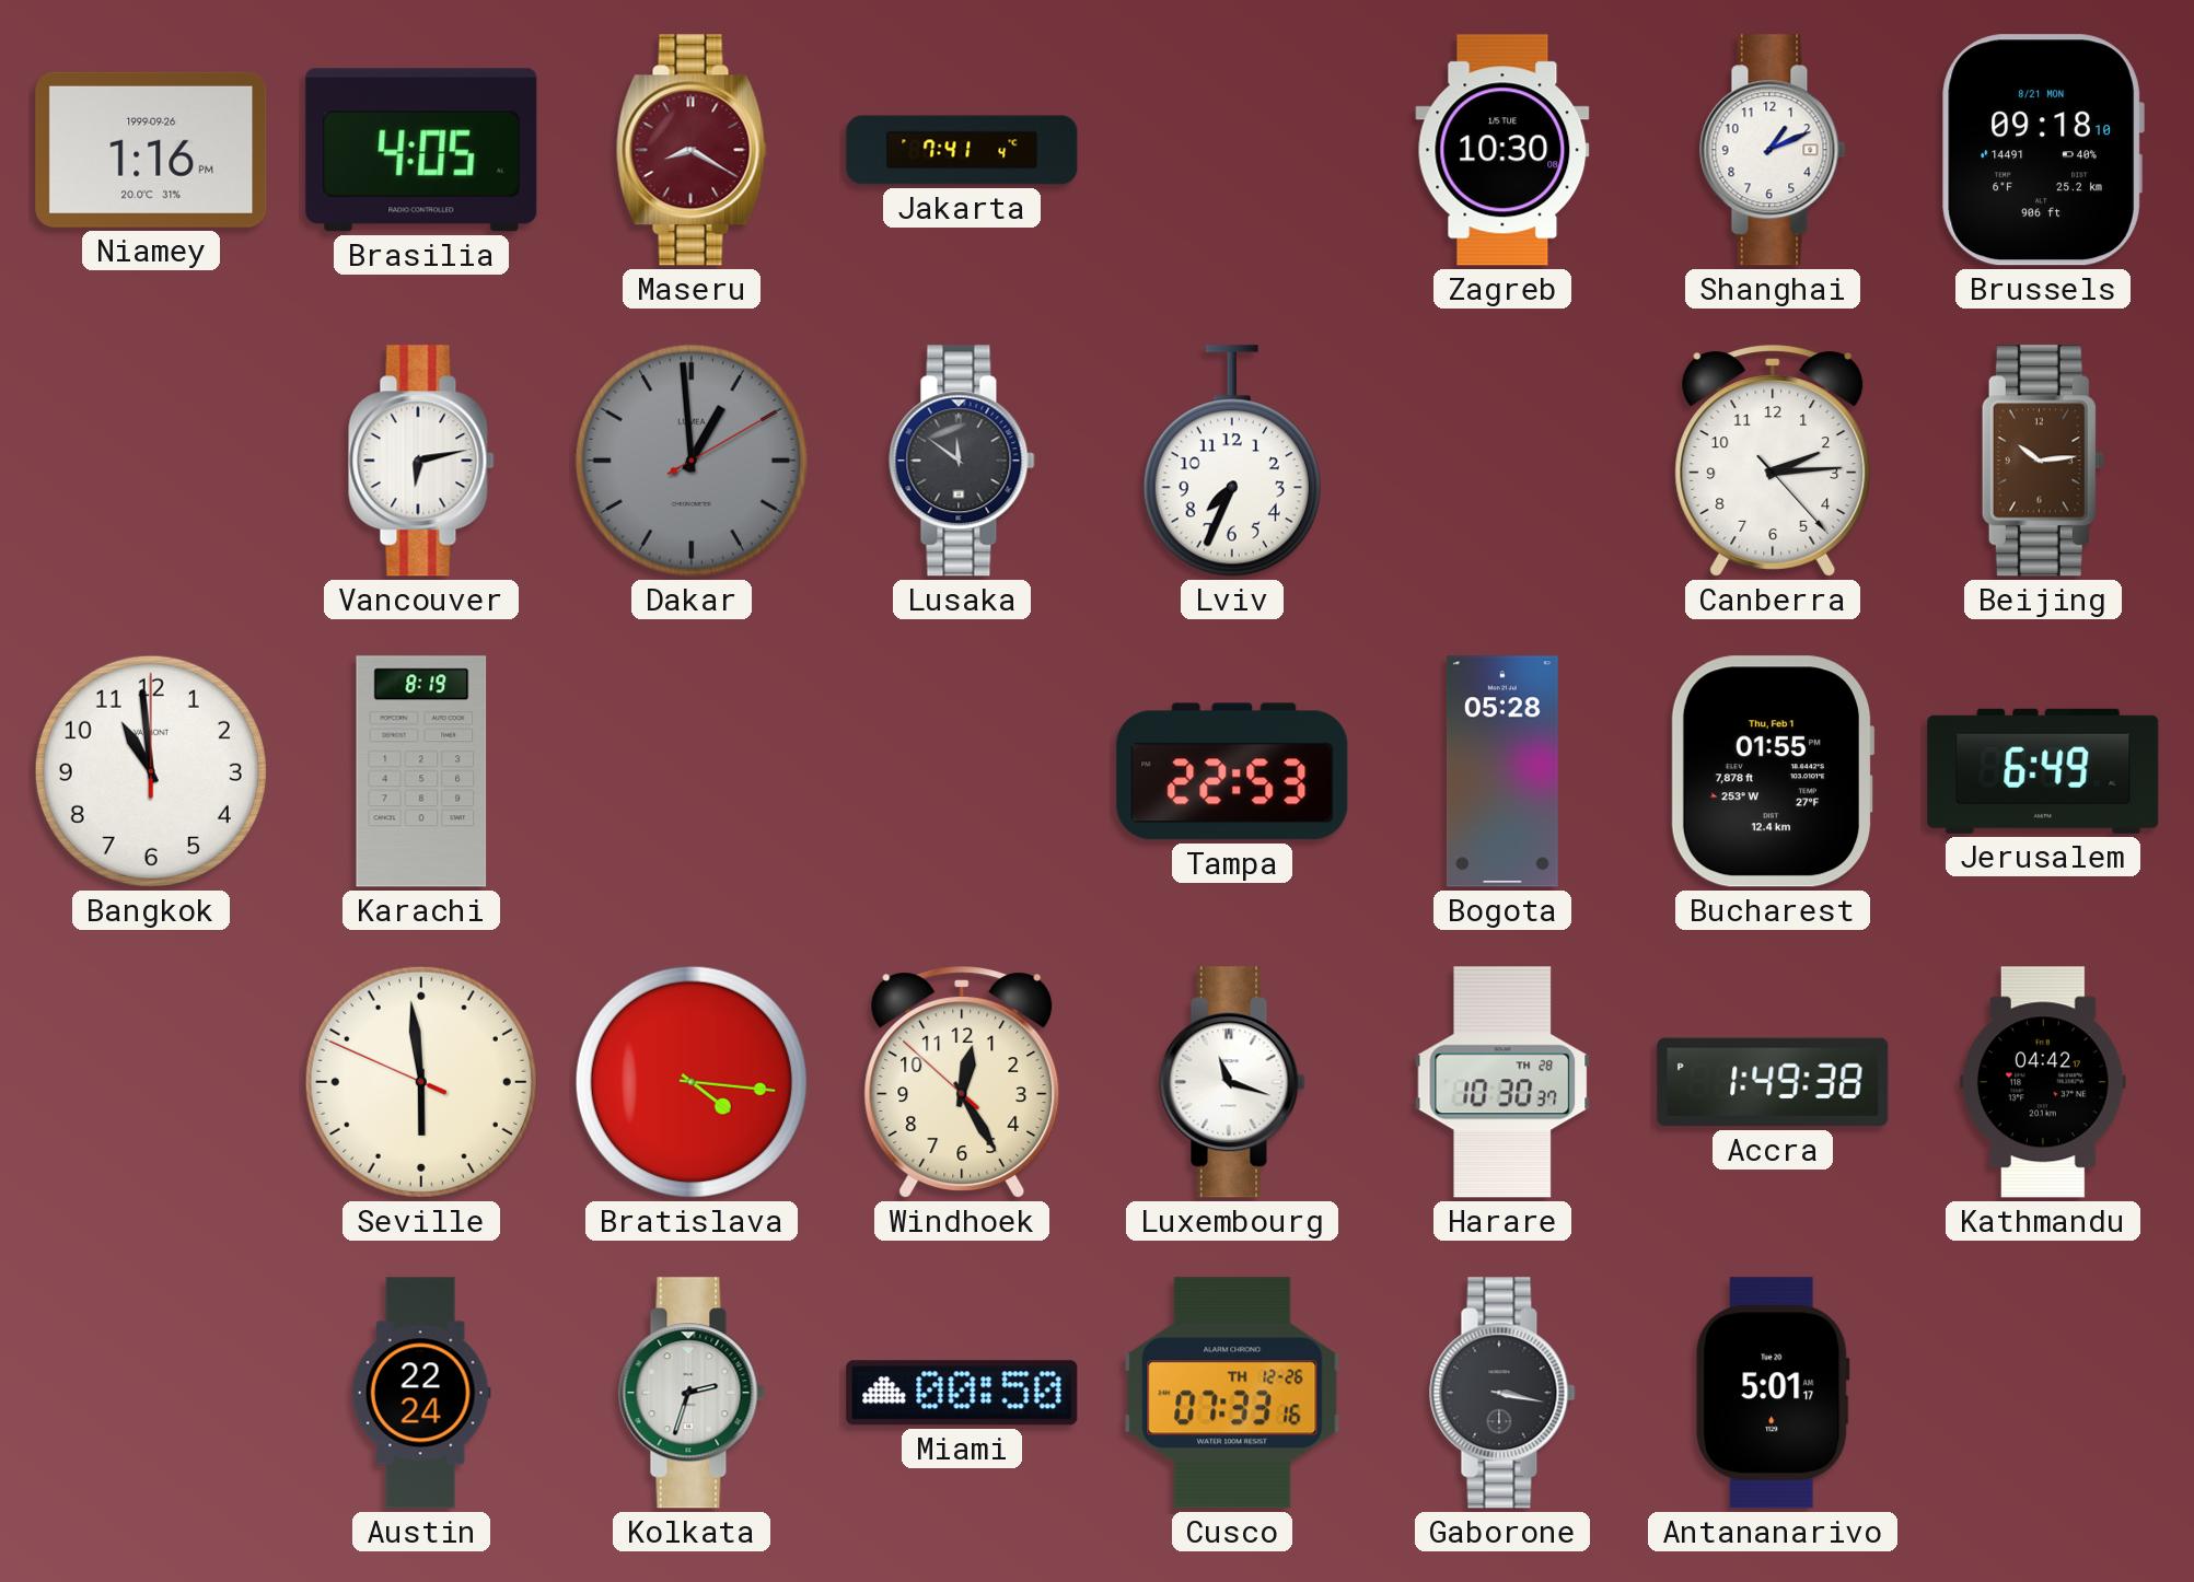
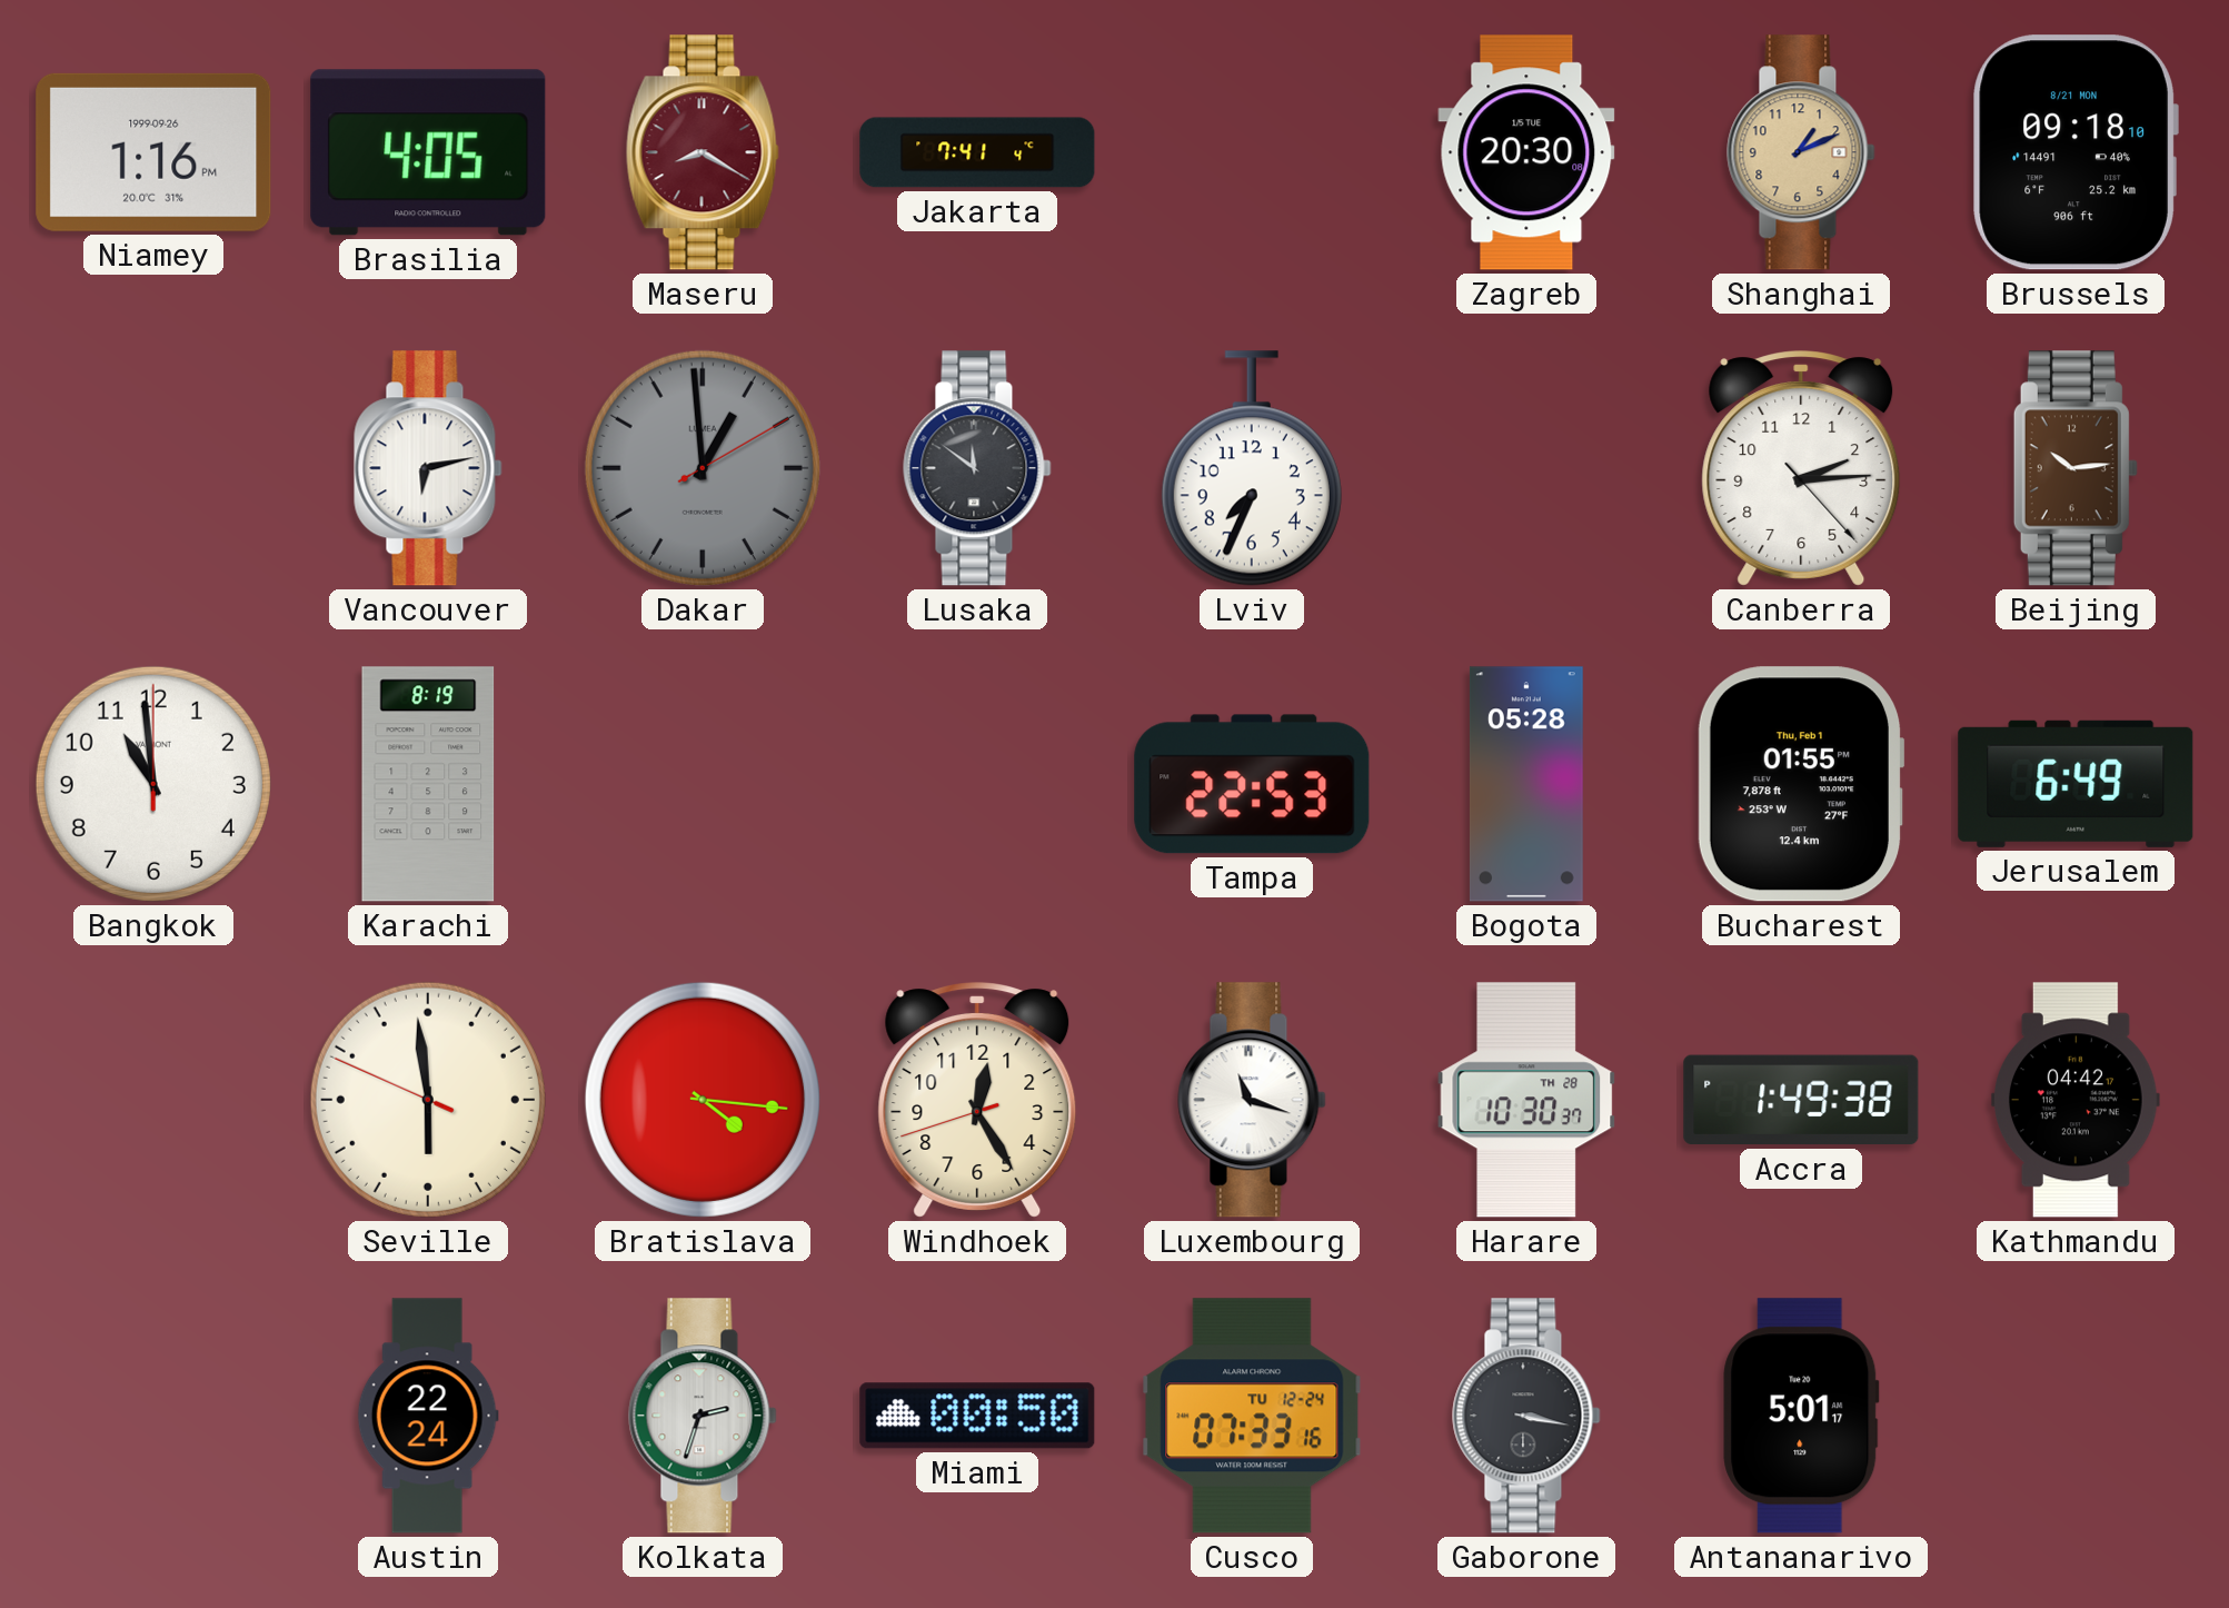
Zagreb: 10:30 -> 20:30 (1526, 152)
Shanghai dial: white -> champagne (1801, 152)
Windhoek: 12:24:52 -> 12:24:42 (977, 1100)
Cusco date: TH 12-26 -> TU 12-24 (1252, 1416)
